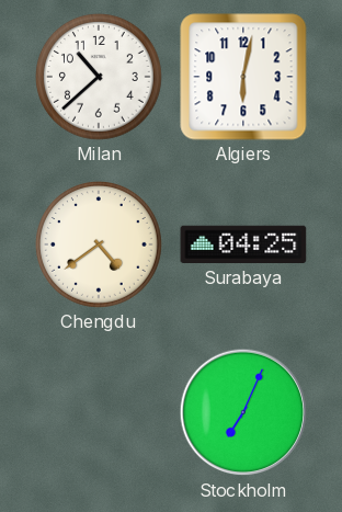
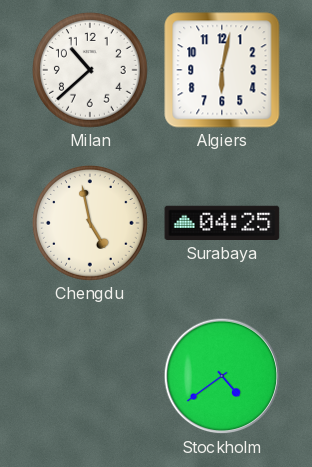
Chengdu: 4:39 -> 4:58 (90, 223)
Stockholm: 7:04 -> 4:39 (222, 376)
